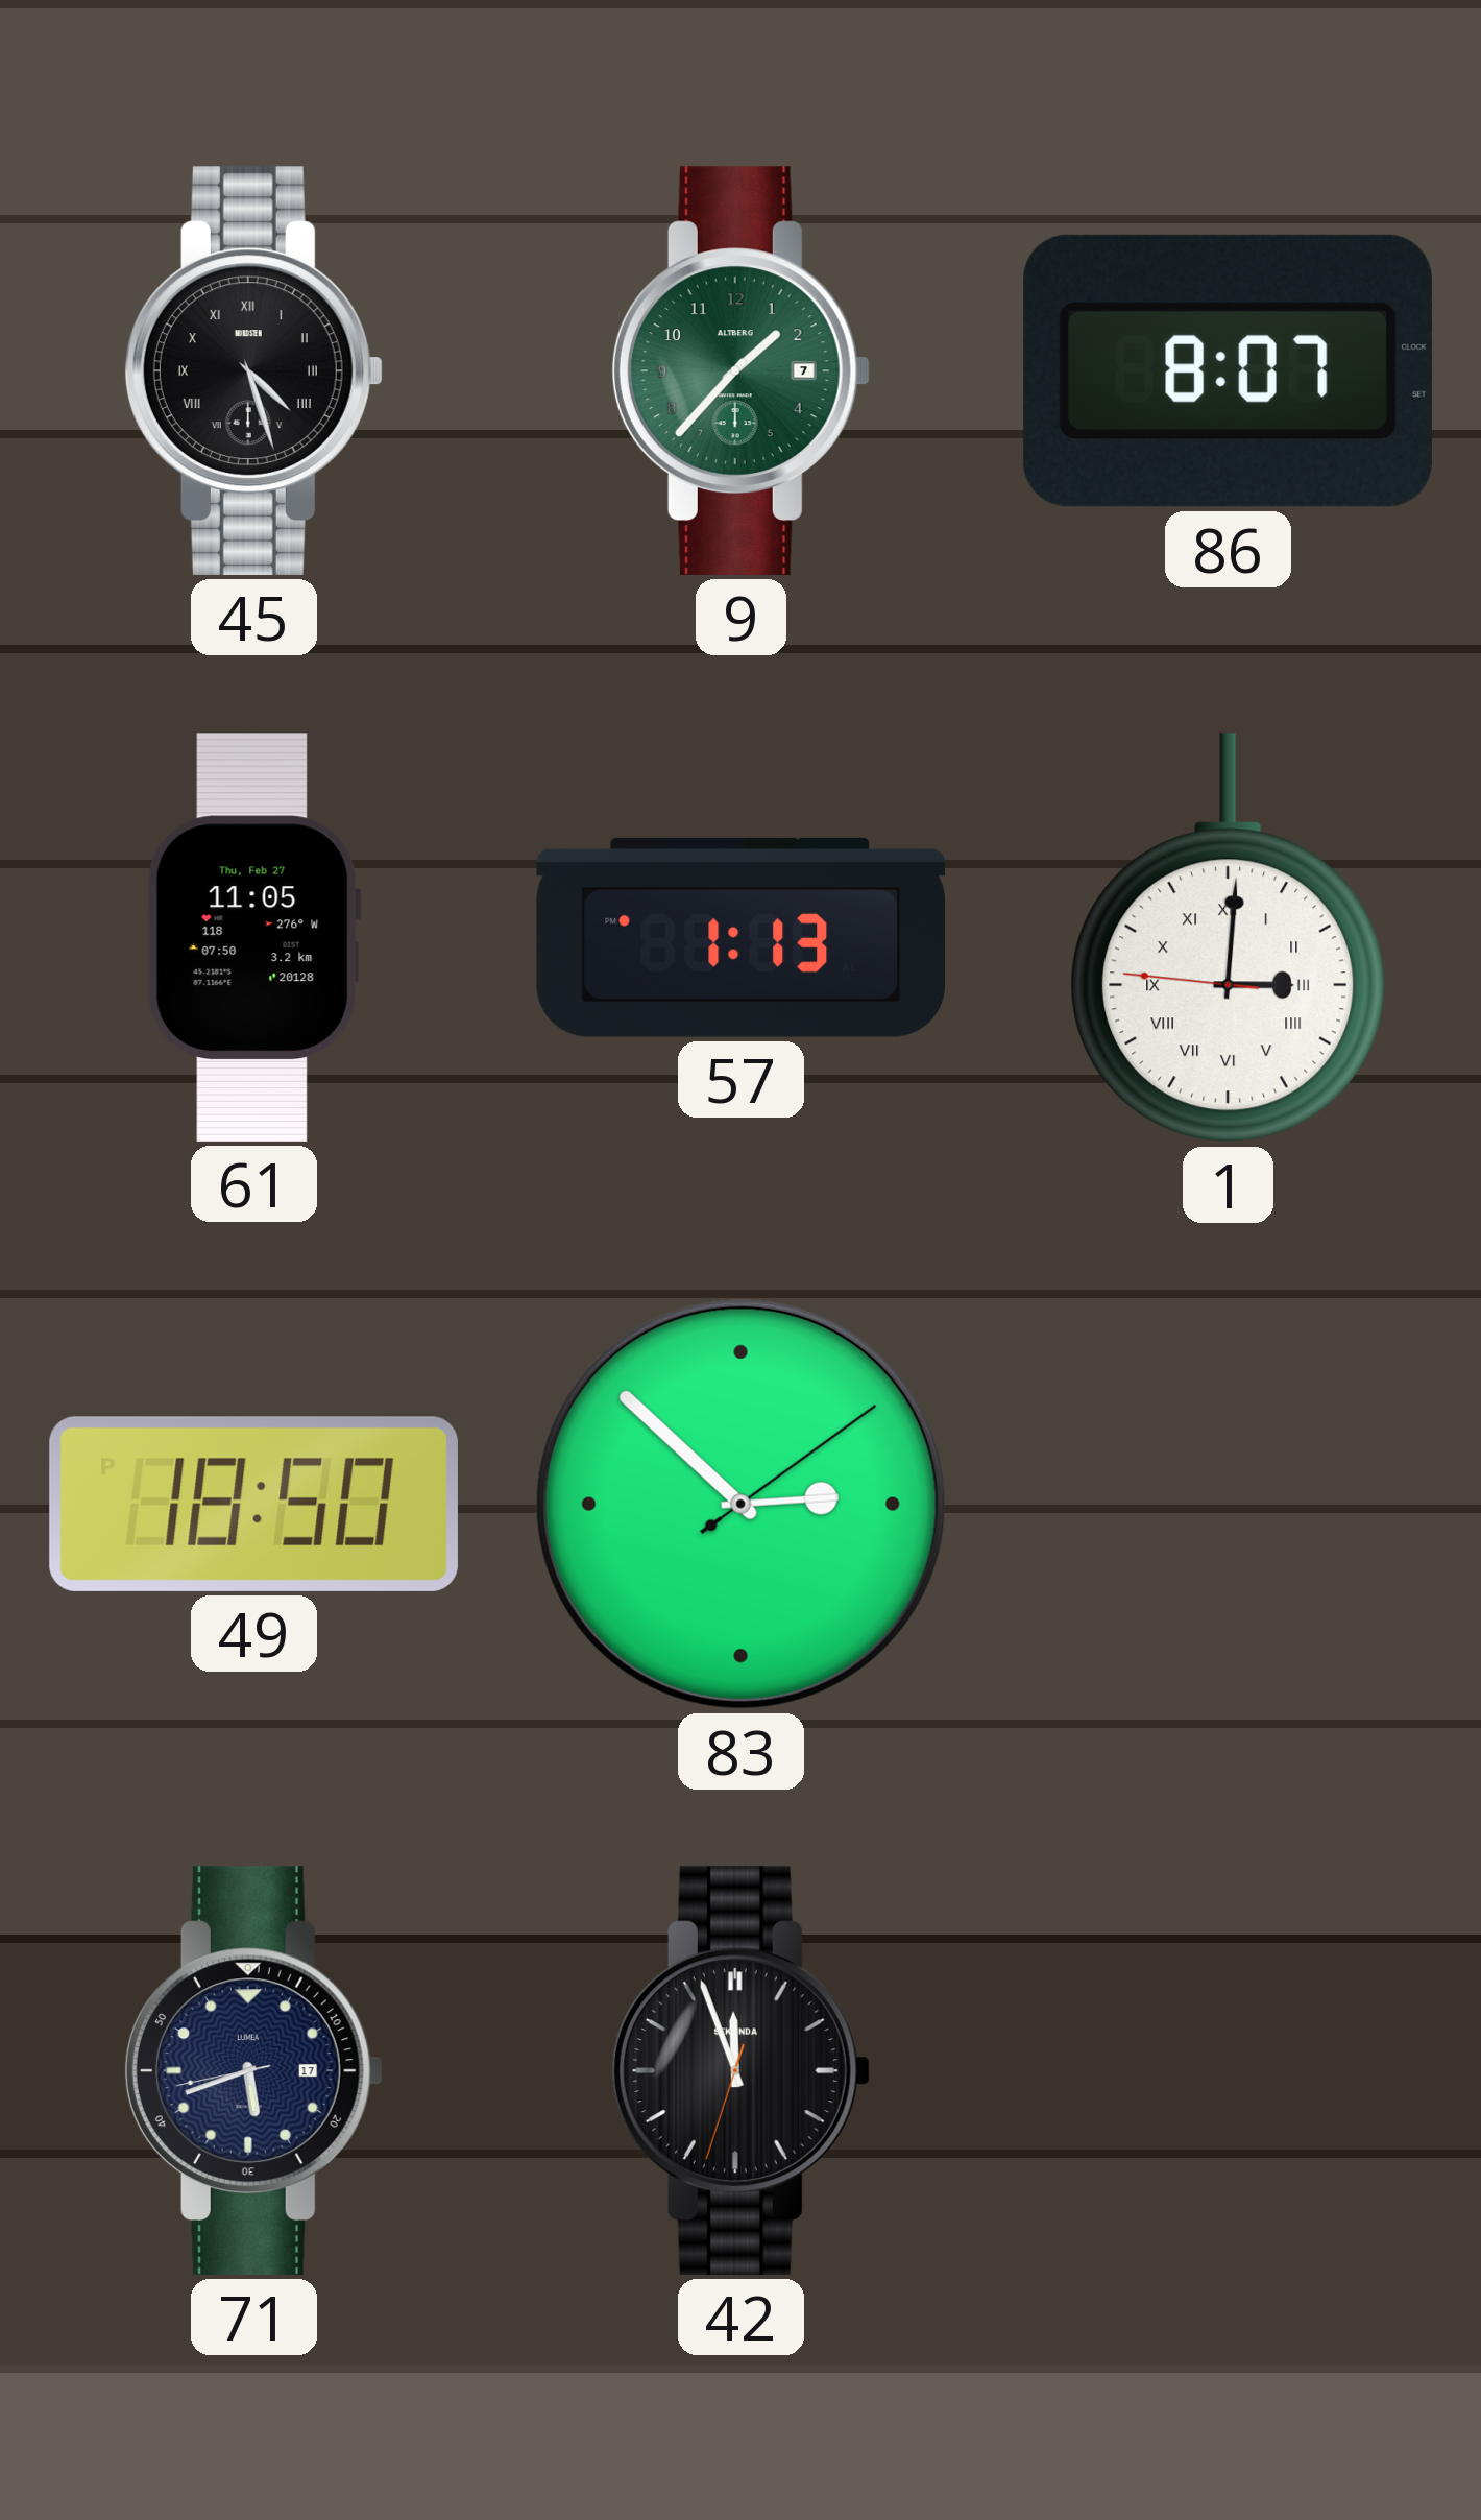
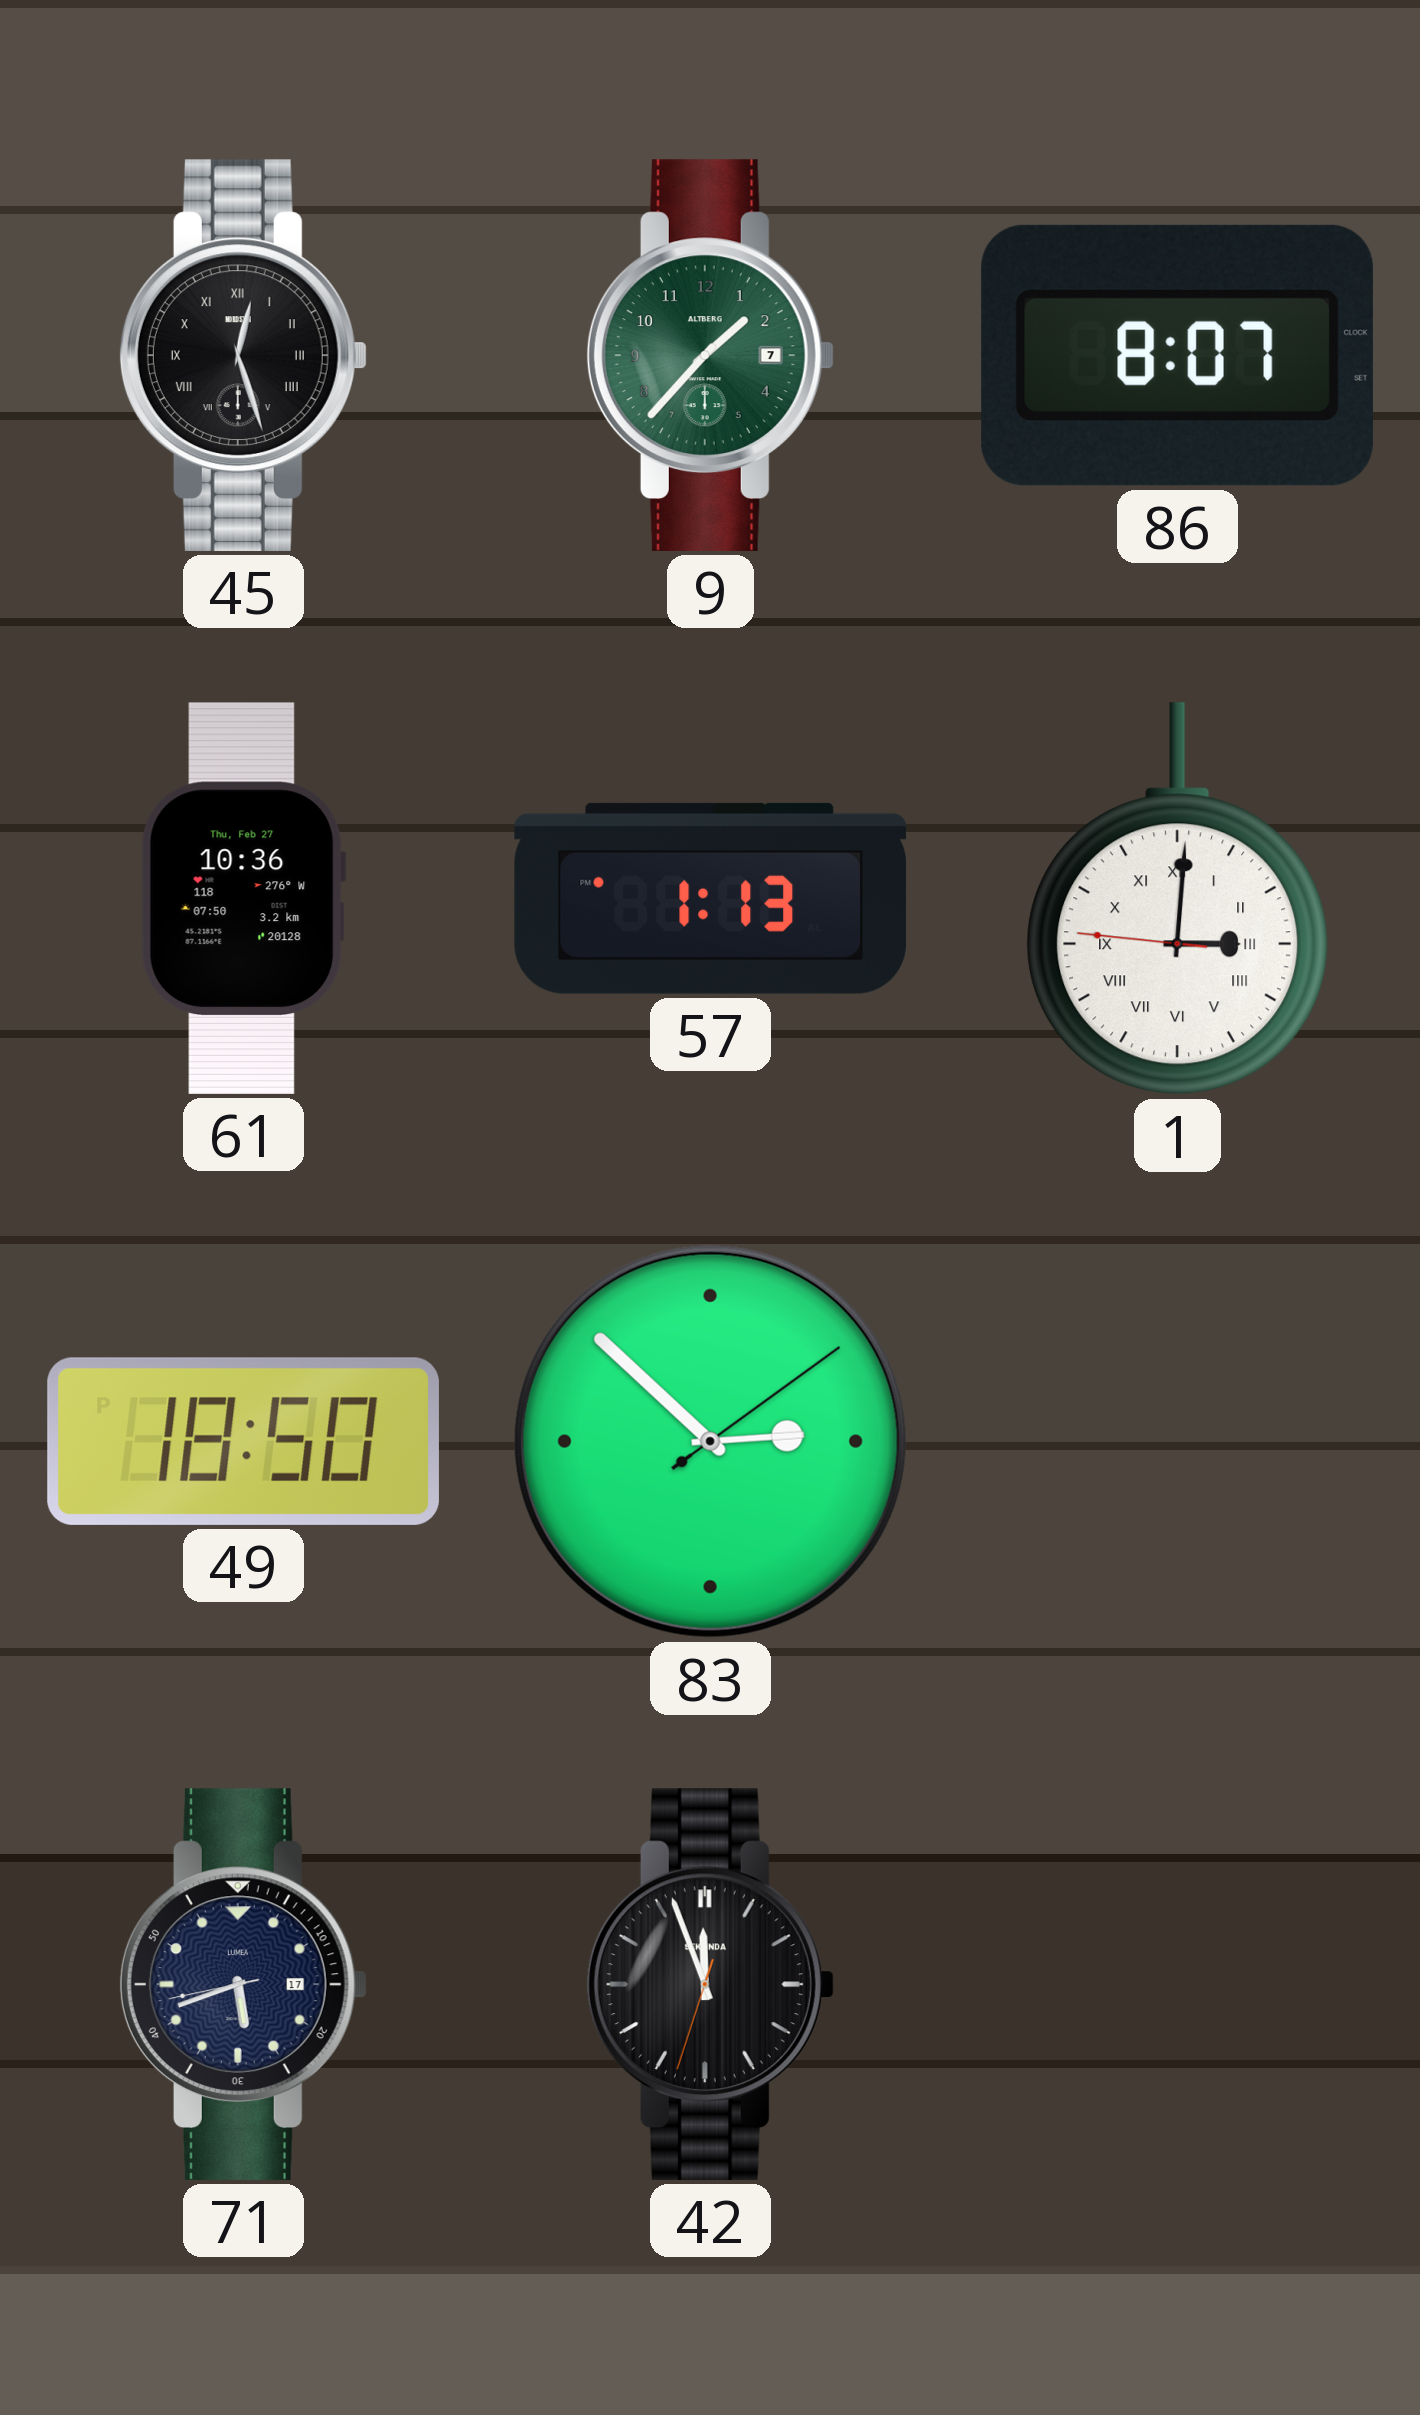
45: 4:27 -> 12:27 (243, 355)
61: 11:05 -> 10:36 (243, 898)
